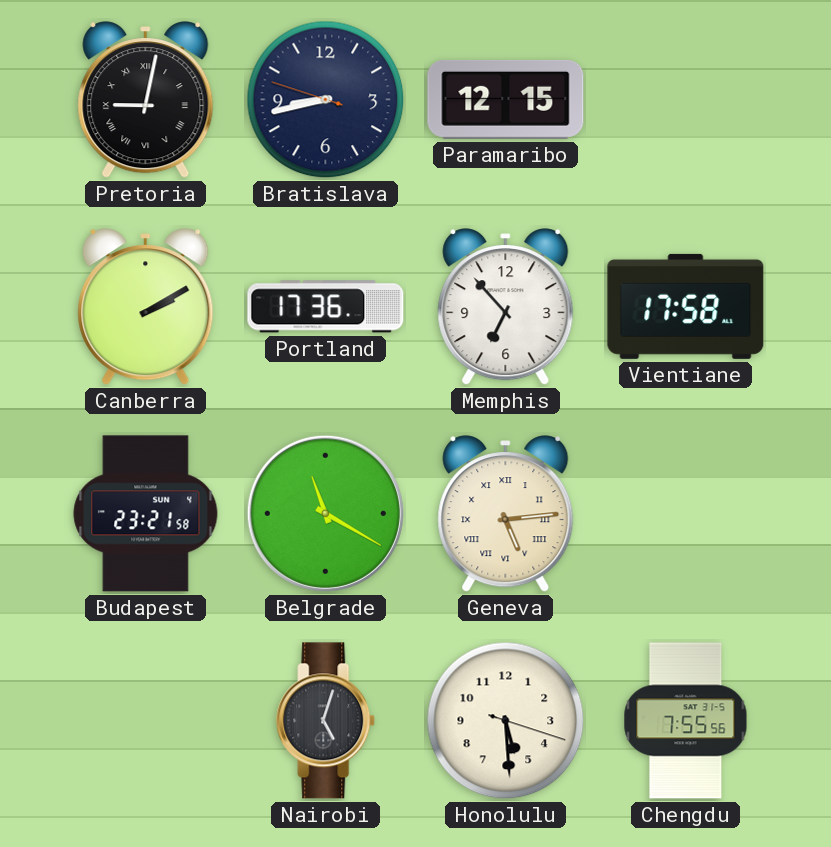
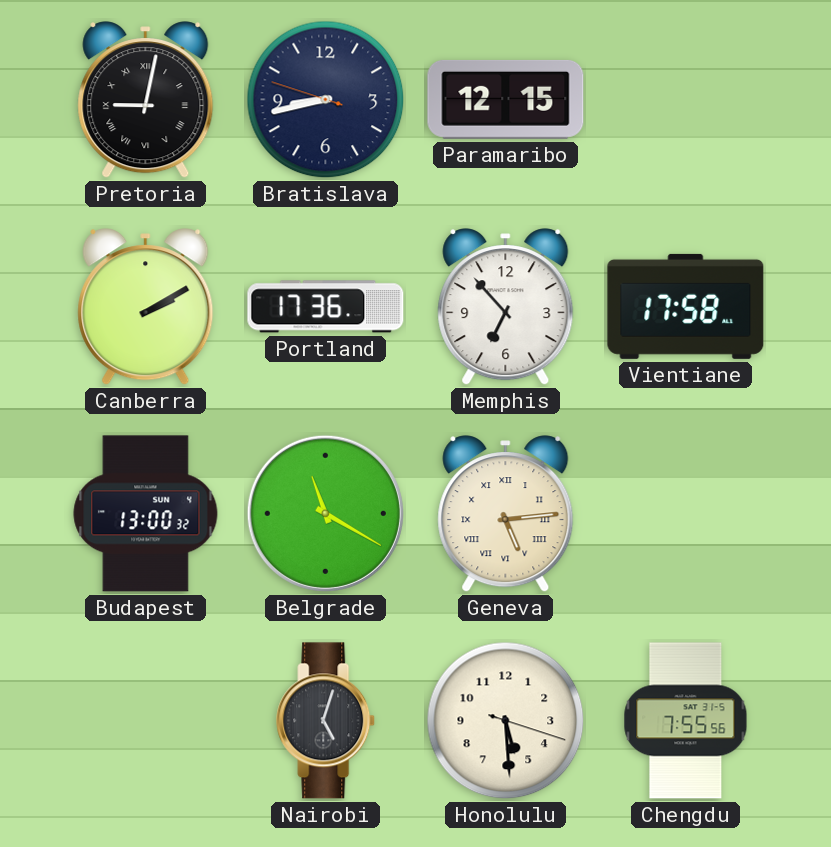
Budapest: 23:21 -> 13:00 (146, 514)
